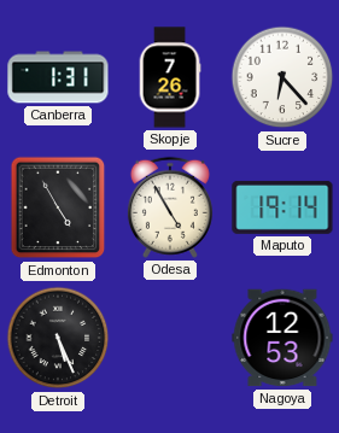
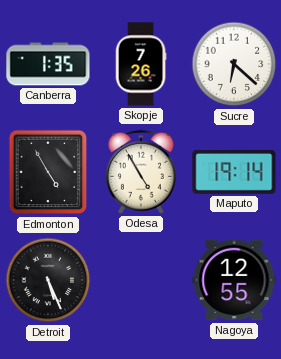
Canberra: 1:31 -> 1:35 (48, 64)
Sucre: 6:23 -> 6:22 (234, 64)
Nagoya: 12:53 -> 12:55 (234, 280)
